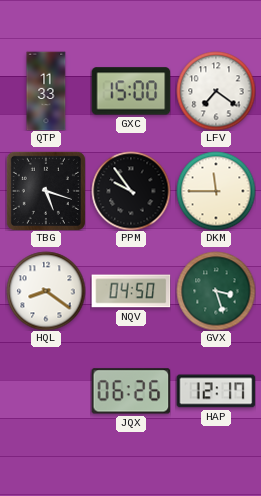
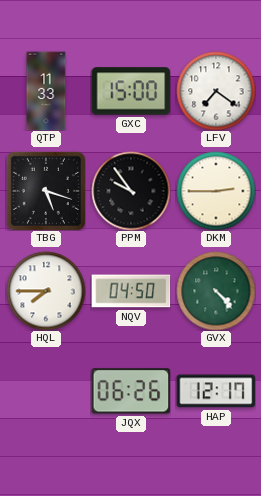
DKM: 11:45 -> 2:45 (216, 191)
HQL: 8:21 -> 7:45 (46, 291)
GVX: 3:27 -> 4:23 (216, 291)
